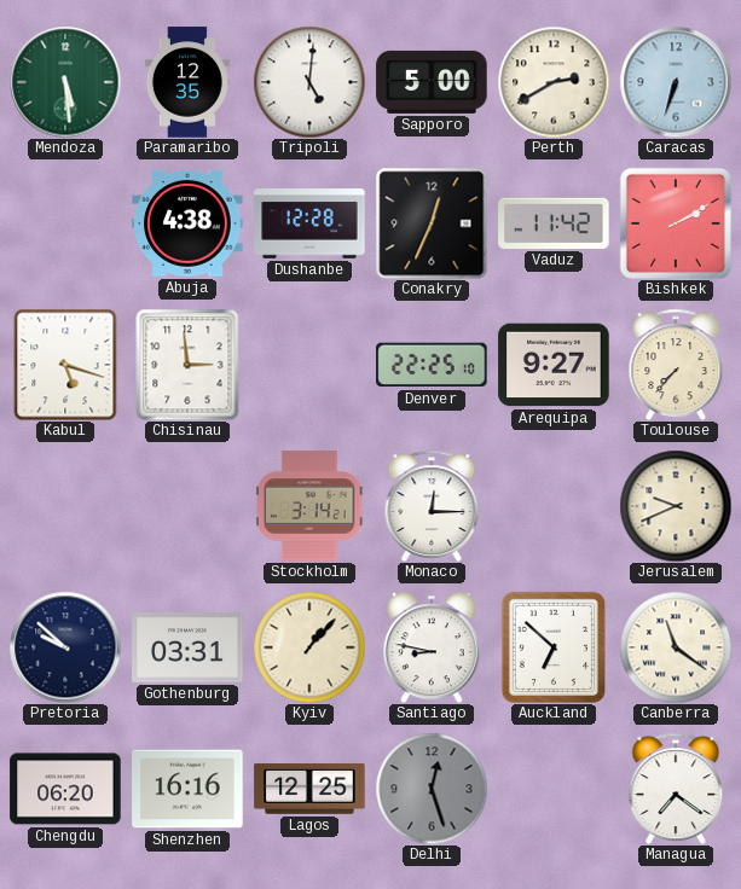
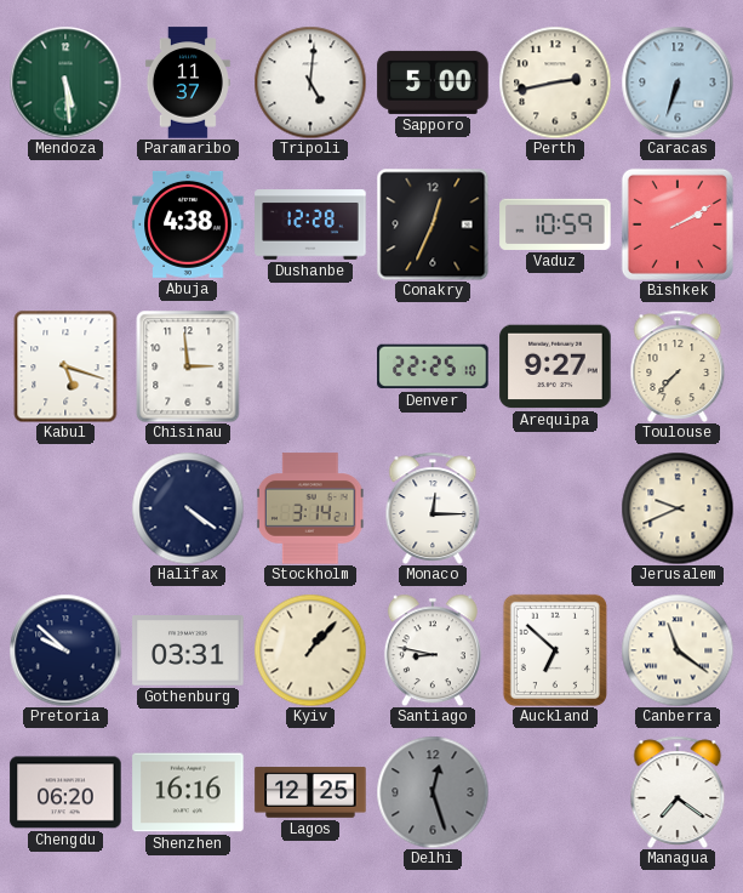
Paramaribo: 12:35 -> 11:37 (188, 83)
Perth: 2:40 -> 2:43 (555, 83)
Vaduz: 11:42 -> 10:59 (555, 224)
Halifax: none -> 4:21 (188, 508)
